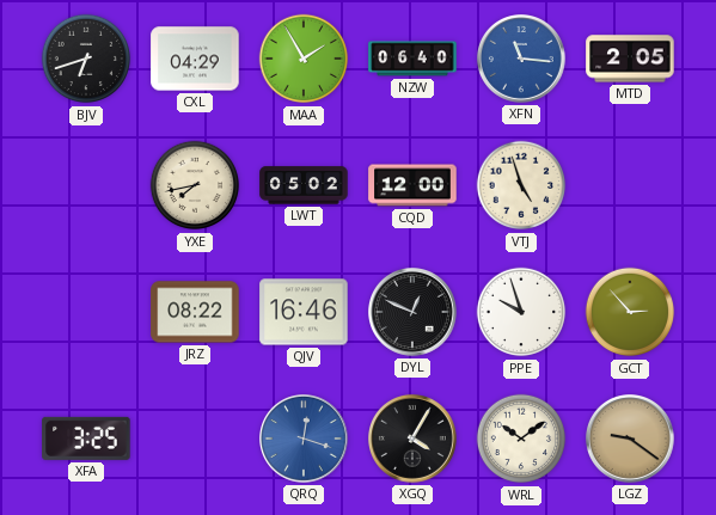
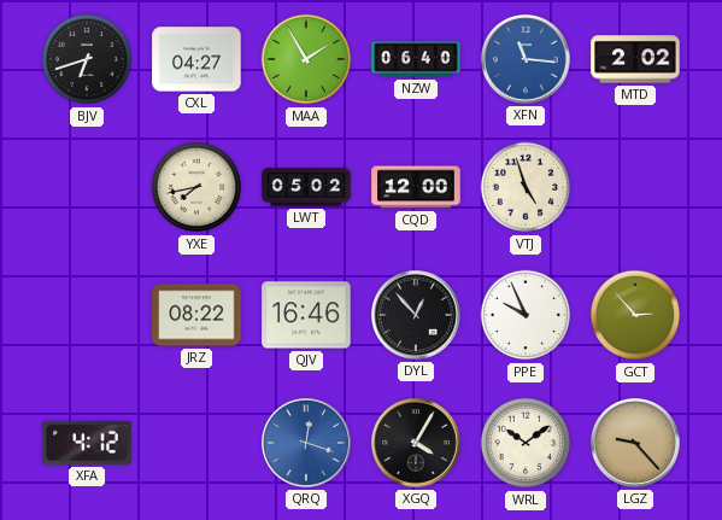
CXL: 04:29 -> 04:27 (196, 59)
MTD: 2:05 -> 2:02 (635, 59)
DYL: 12:49 -> 12:53 (417, 316)
PPE: 9:57 -> 9:56 (526, 315)
XFA: 3:25 -> 4:12 (87, 443)
LGZ: 9:21 -> 9:23 (636, 444)
